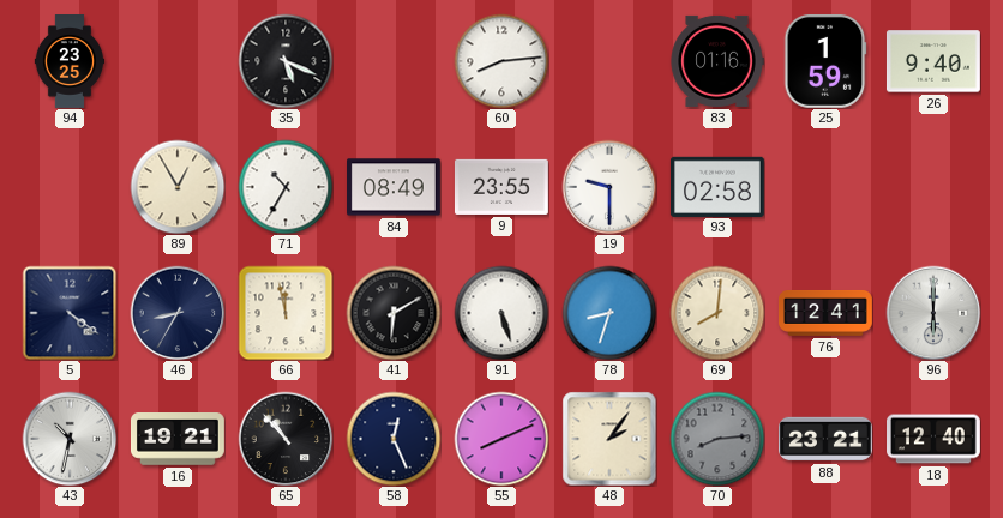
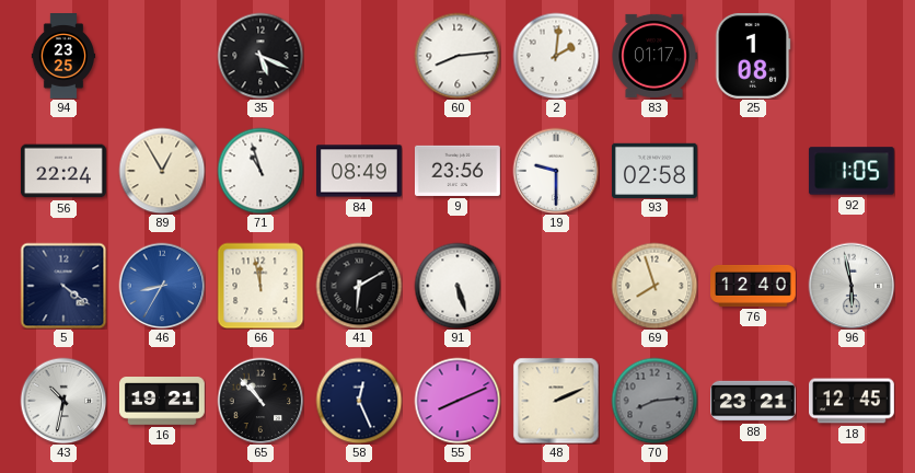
2: none -> 2:01 (556, 56)
83: 01:16 -> 01:17 (655, 56)
25: 1:59 -> 1:08 (753, 56)
26: 9:40 -> none (933, 61)
56: none -> 22:24 (63, 171)
71: 10:35 -> 10:57 (260, 171)
9: 23:55 -> 23:56 (457, 171)
92: none -> 1:05 (852, 171)
46 dial: navy -> blue (162, 286)
78: 8:33 -> none (609, 313)
69: 8:01 -> 7:57 (655, 286)
76: 12:41 -> 12:40 (754, 286)
96: 6:00 -> 5:58 (852, 286)
48: 2:06 -> 2:11 (556, 401)
18: 12:40 -> 12:45 (853, 401)
